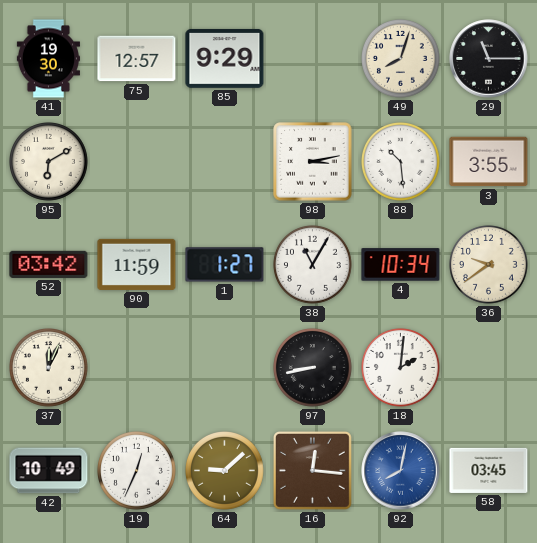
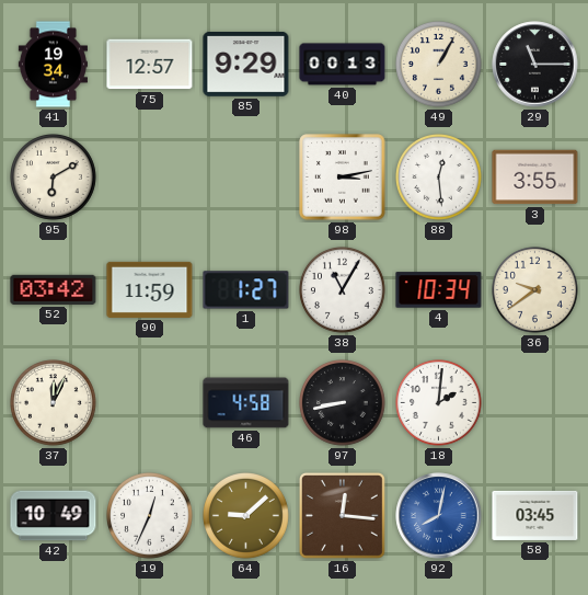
41: 19:30 -> 19:34 (53, 65)
40: none -> 00:13 (343, 65)
49: 8:03 -> 1:05 (439, 65)
88: 10:29 -> 12:29 (439, 178)
46: none -> 4:58 (246, 403)
